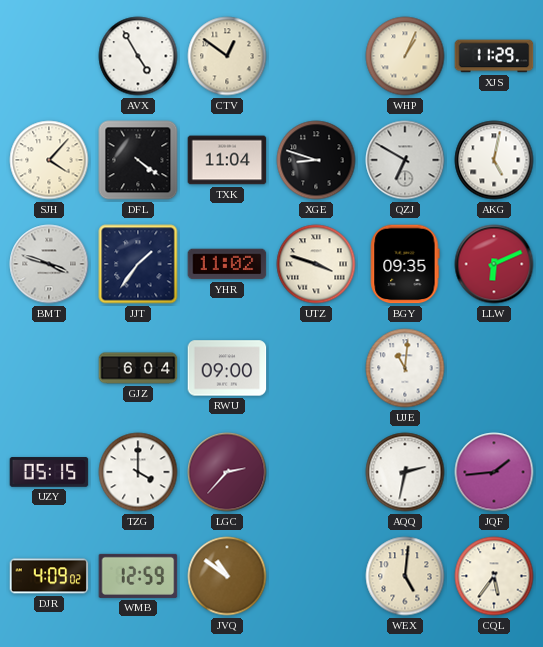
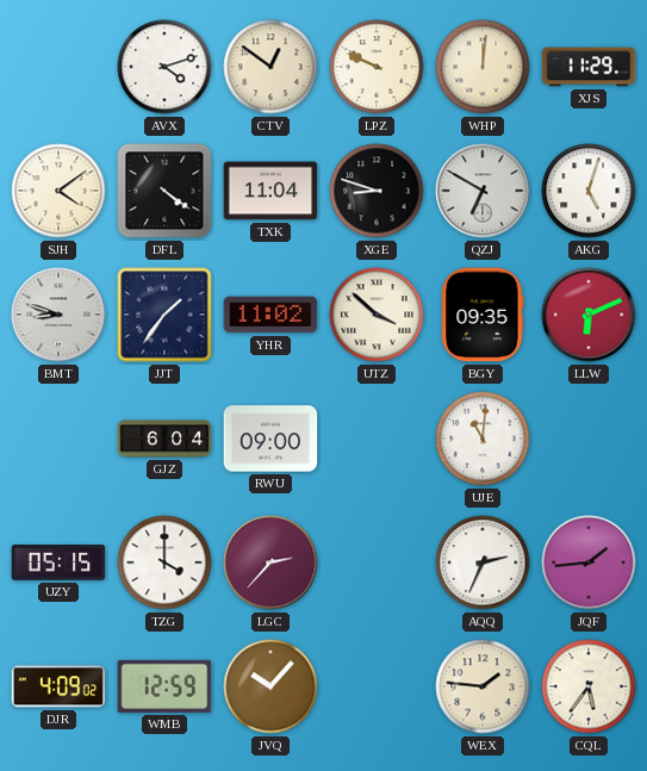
AVX: 4:55 -> 4:12 (164, 67)
LPZ: none -> 9:49 (377, 67)
WHP: 1:04 -> 12:01 (483, 67)
SJH: 4:07 -> 4:09 (58, 191)
AKG: 5:02 -> 5:03 (589, 191)
BMT: 3:48 -> 8:48 (58, 315)
UTZ: 3:48 -> 3:52 (377, 315)
AQQ: 2:32 -> 2:34 (483, 562)
JVQ: 10:51 -> 10:07 (270, 686)
WEX: 5:01 -> 1:46 (483, 686)
